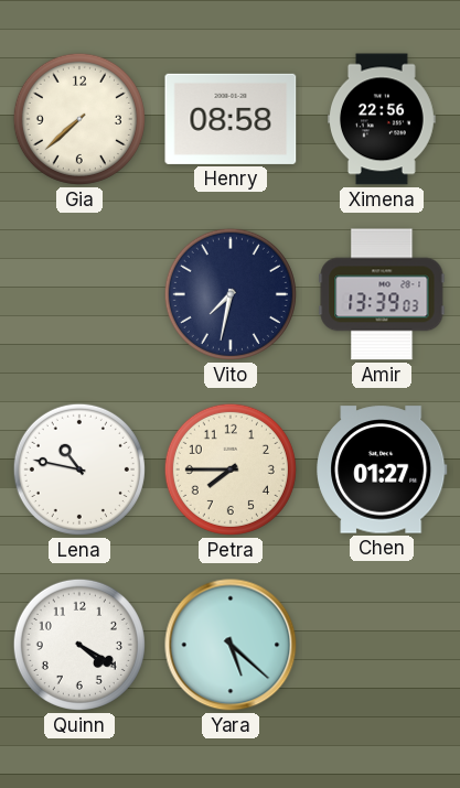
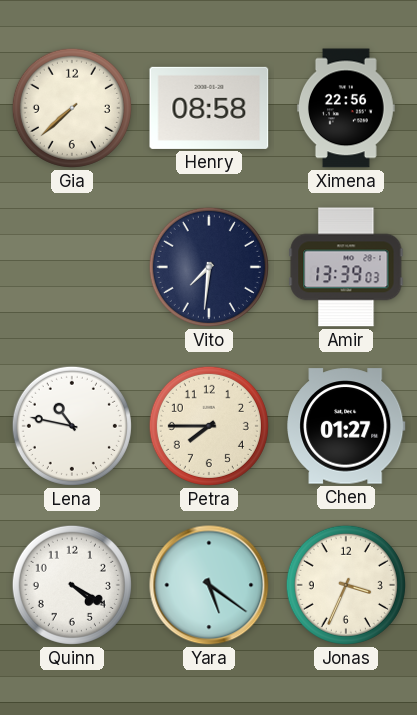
Vito: 7:32 -> 7:31 (209, 267)
Yara: 5:22 -> 5:21 (209, 585)
Jonas: none -> 3:34 (346, 585)
